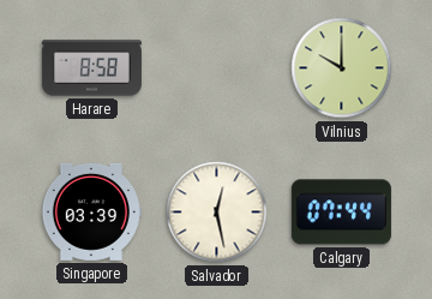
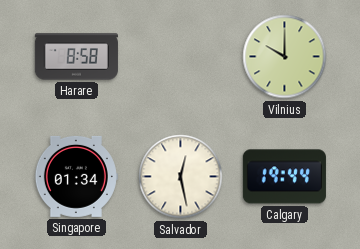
Singapore: 03:39 -> 01:34 (76, 176)
Calgary: 07:44 -> 19:44 (284, 177)
